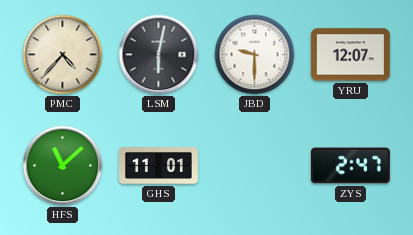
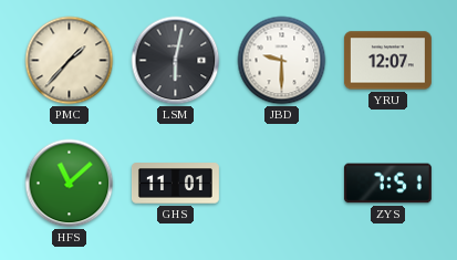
PMC: 4:37 -> 1:37 (70, 61)
ZYS: 2:47 -> 7:51 (387, 184)
